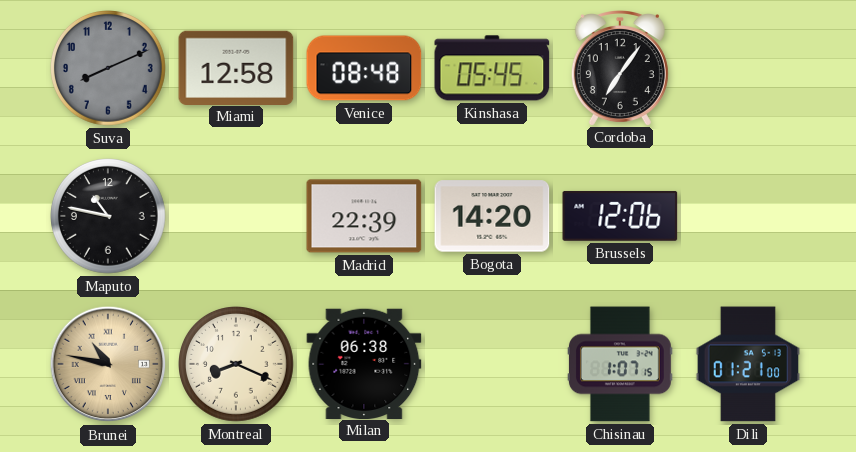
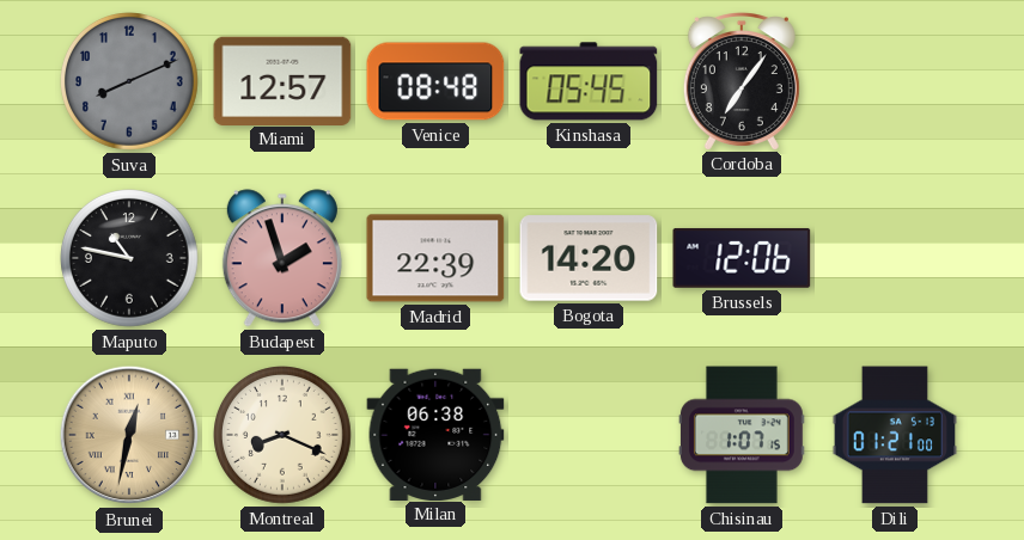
Miami: 12:58 -> 12:57 (282, 80)
Budapest: none -> 1:57 (282, 258)
Brunei: 10:47 -> 12:32 (129, 435)
